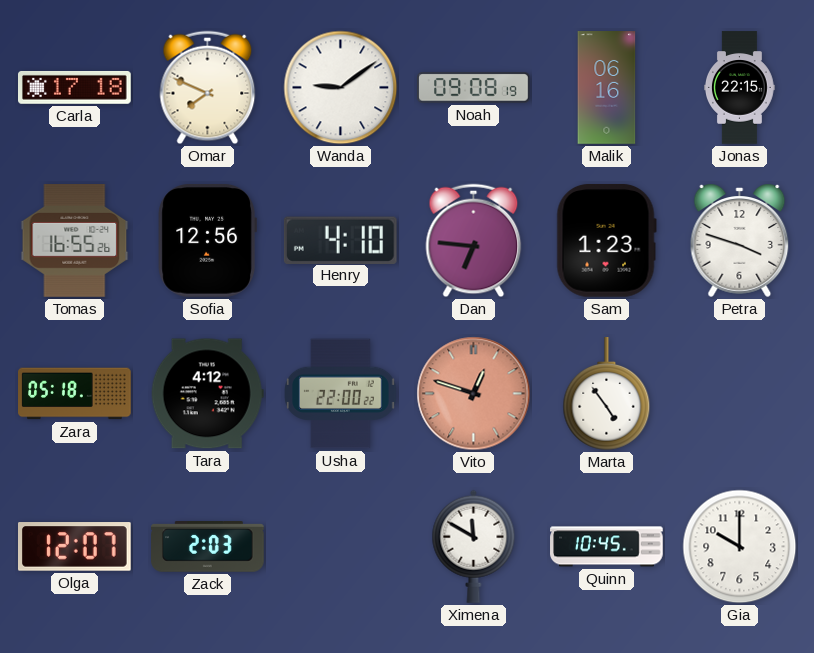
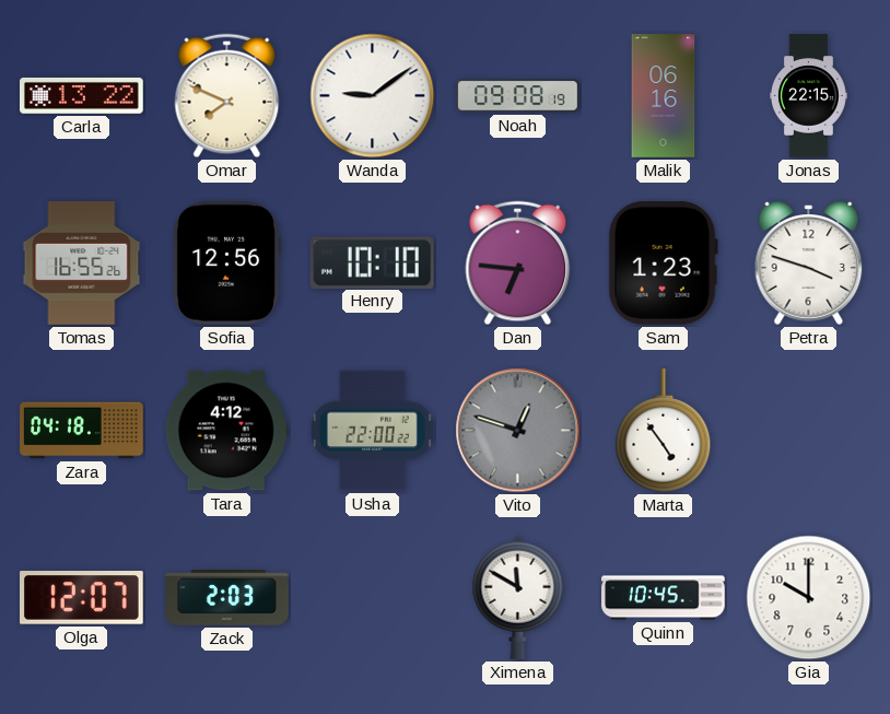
Carla: 17:18 -> 13:22 (82, 95)
Henry: 4:10 -> 10:10 (372, 262)
Zara: 05:18 -> 04:18 (82, 431)
Vito dial: salmon -> grey (518, 431)
